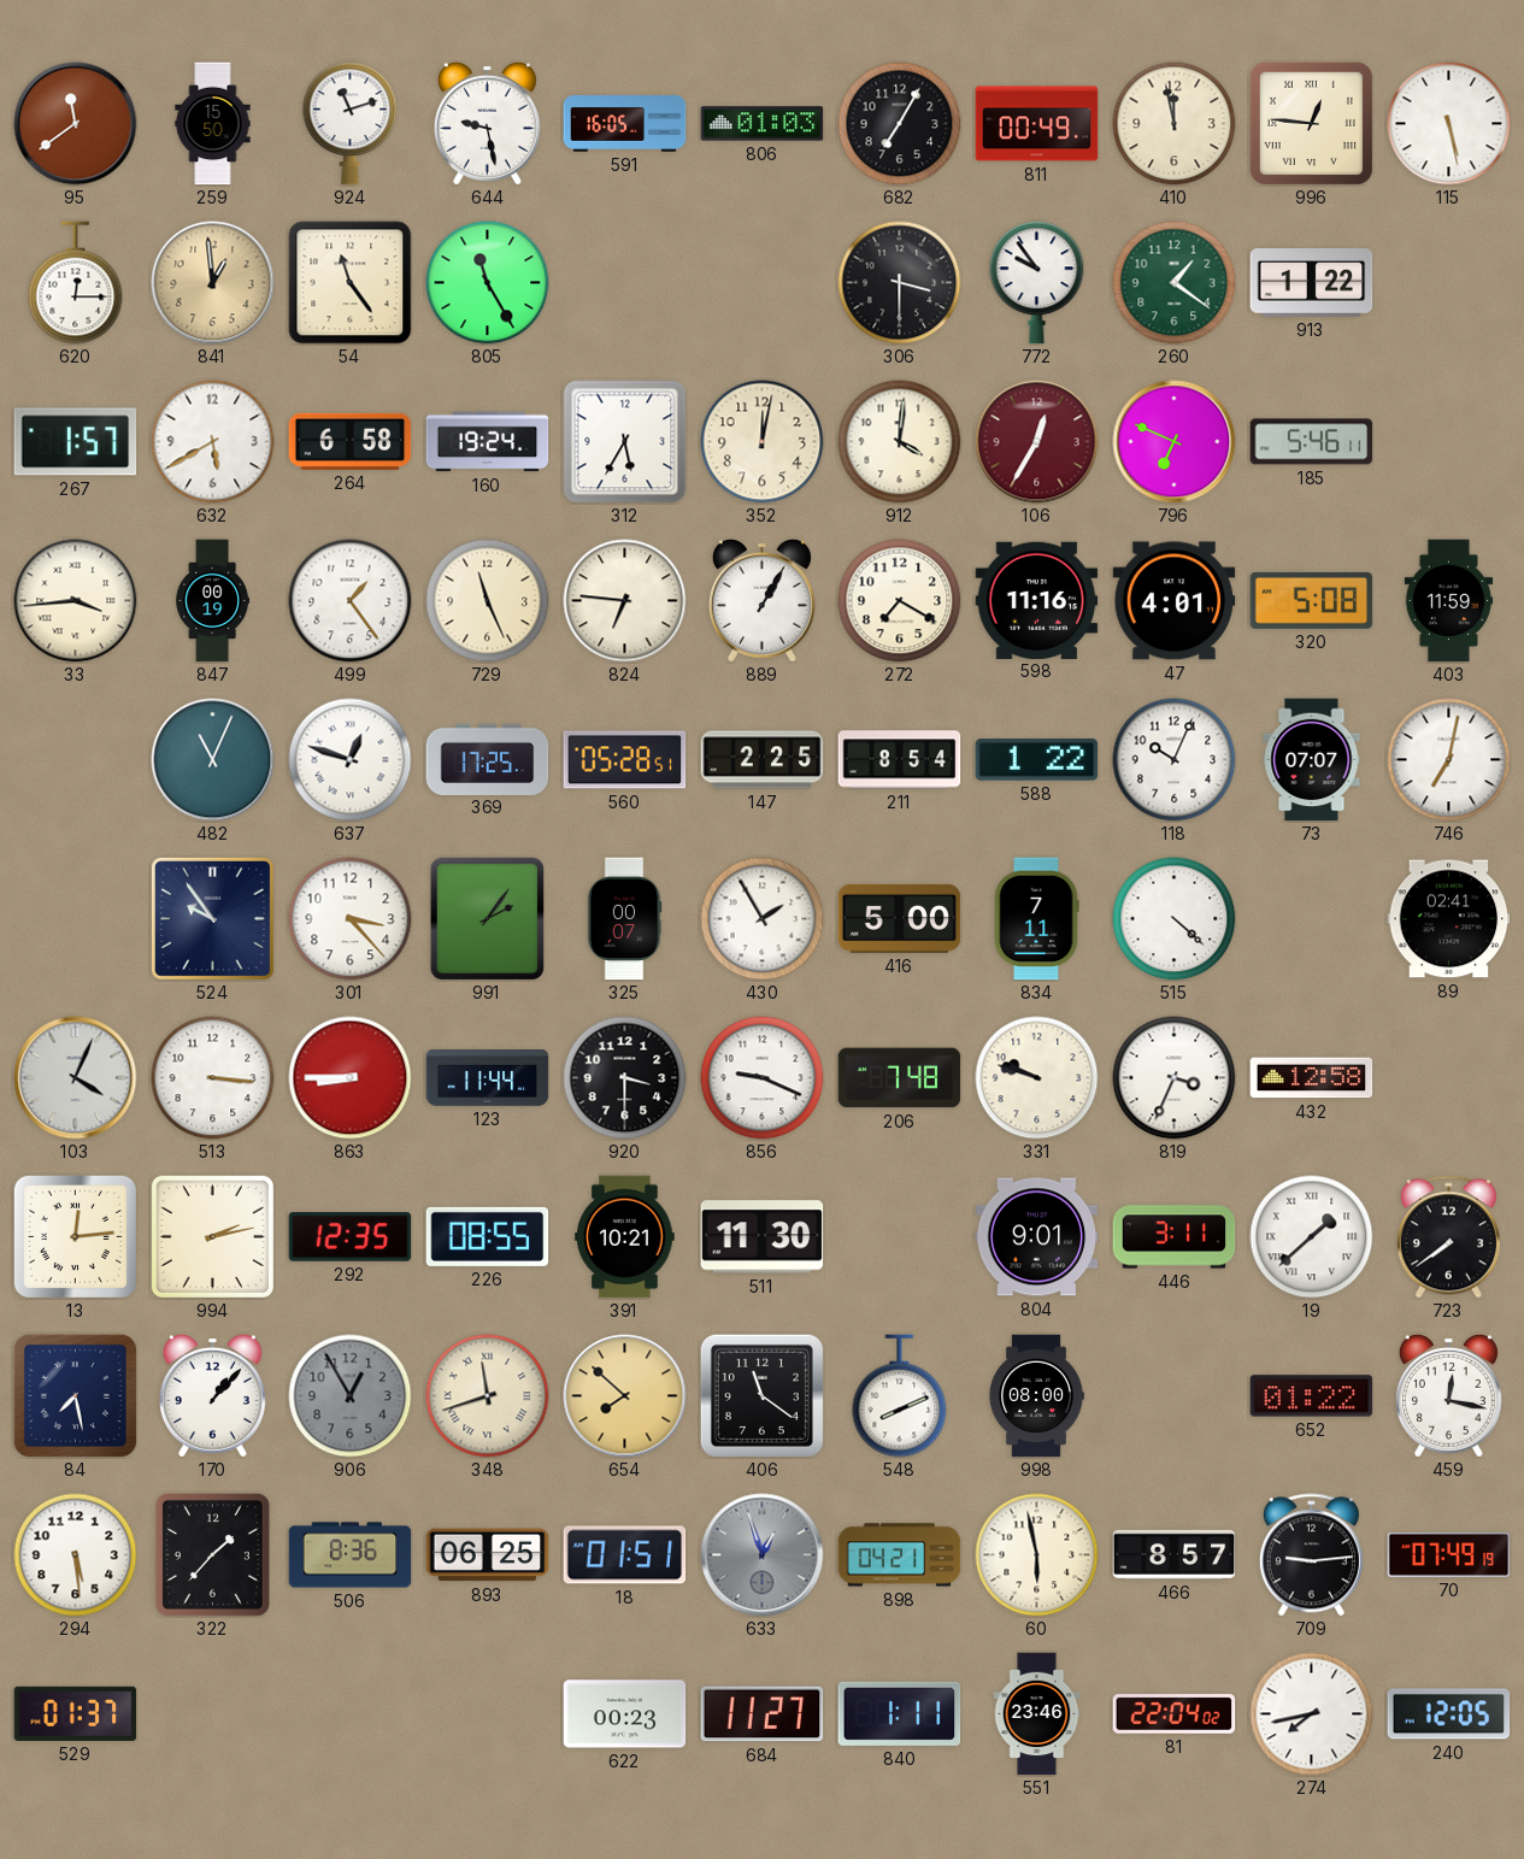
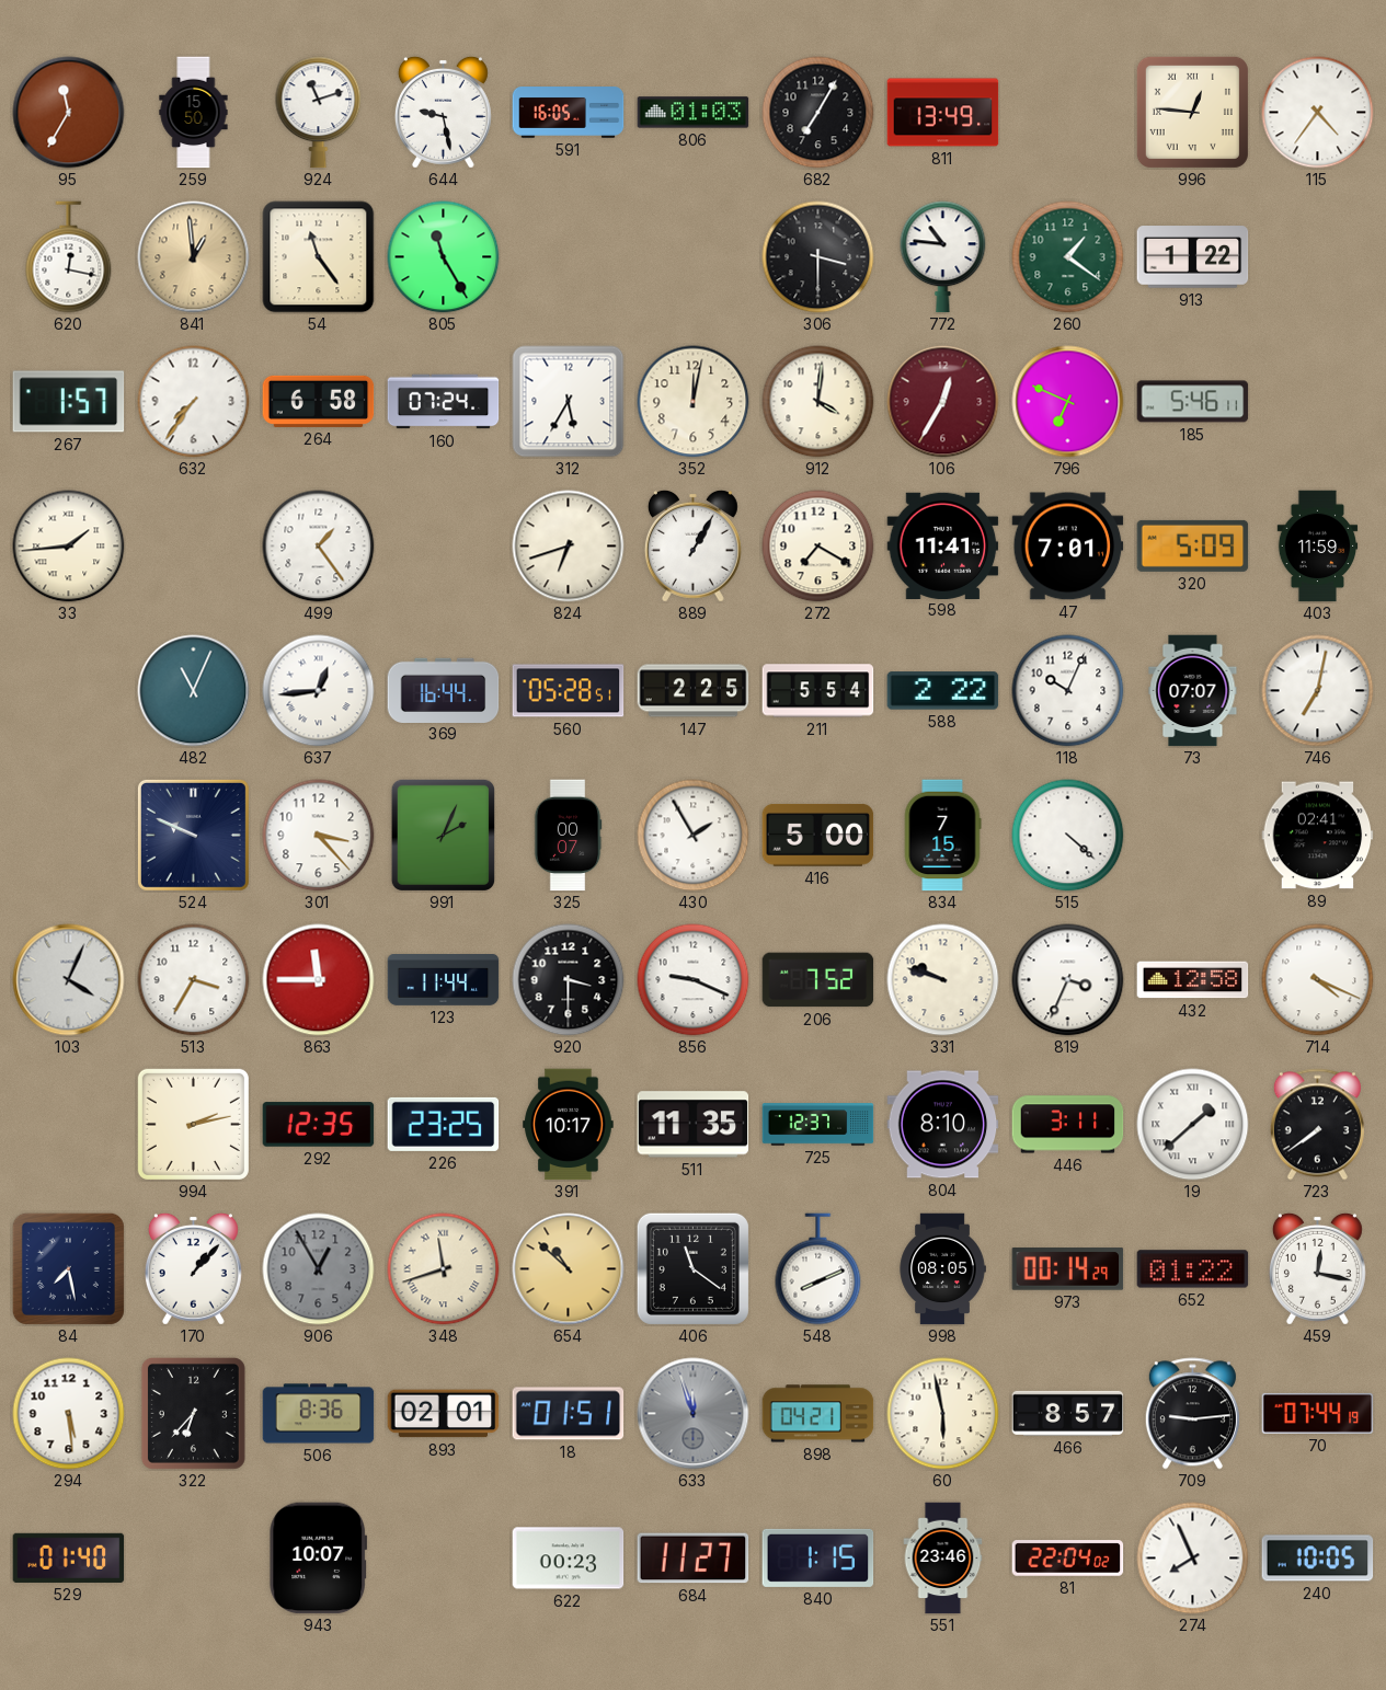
95: 11:39 -> 11:35 (69, 113)
811: 00:49 -> 13:49 (943, 113)
410: 11:58 -> none (1175, 124)
115: 5:28 -> 4:36 (1318, 113)
620: 12:15 -> 12:17 (69, 257)
772: 9:54 -> 10:46 (943, 257)
632: 5:40 -> 7:36 (194, 402)
160: 19:24 -> 07:24 (444, 402)
33: 3:44 -> 1:44 (69, 547)
847: 00:19 -> none (213, 601)
729: 11:26 -> none (488, 601)
824: 6:46 -> 6:42 (569, 547)
598: 11:16 -> 11:41 (943, 545)
47: 4:01 -> 7:01 (1068, 547)
320: 5:08 -> 5:09 (1193, 545)
637: 12:48 -> 12:44 (319, 691)
369: 17:25 -> 16:44 (444, 690)
211: 8:54 -> 5:54 (818, 691)
588: 1:22 -> 2:22 (943, 691)
524: 9:54 -> 9:49 (193, 835)
991: 2:06 -> 2:04 (443, 835)
834: 7:11 -> 7:15 (942, 836)
513: 3:16 -> 3:35 (194, 980)
863: 8:45 -> 11:45 (319, 980)
206: 7:48 -> 7:52 (818, 980)
714: none -> 4:19 (1318, 980)
13: 12:14 -> none (75, 1236)
226: 08:55 -> 23:25 (444, 1124)
391: 10:21 -> 10:17 (569, 1125)
511: 11:30 -> 11:35 (694, 1125)
725: none -> 12:37 (818, 1125)
804: 9:01 -> 8:10 (943, 1125)
654: 7:52 -> 10:52 (569, 1269)
998: 08:00 -> 08:05 (942, 1269)
973: none -> 00:14 (1068, 1269)
322: 1:37 -> 6:37 (193, 1413)
893: 06:25 -> 02:01 (444, 1414)
633: 12:57 -> 11:57 (694, 1414)
70: 07:49 -> 07:44 (1318, 1413)
529: 01:37 -> 01:40 (69, 1557)
943: none -> 10:07 (319, 1559)
840: 1:11 -> 1:15 (818, 1557)
274: 7:43 -> 7:56 (1193, 1559)
240: 12:05 -> 10:05 (1318, 1559)
